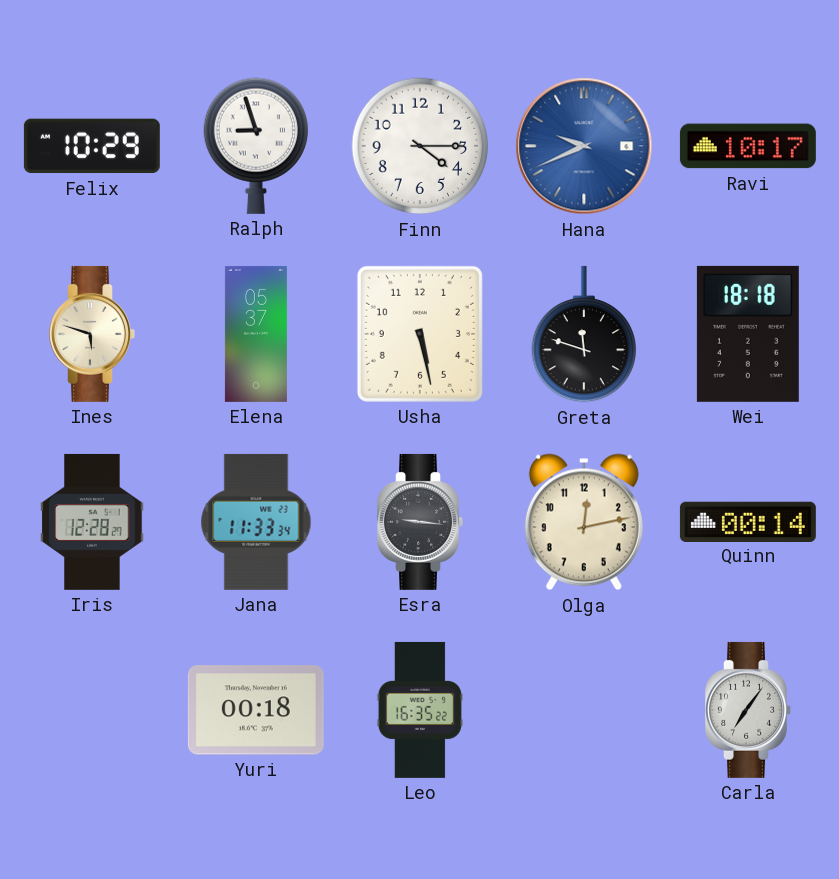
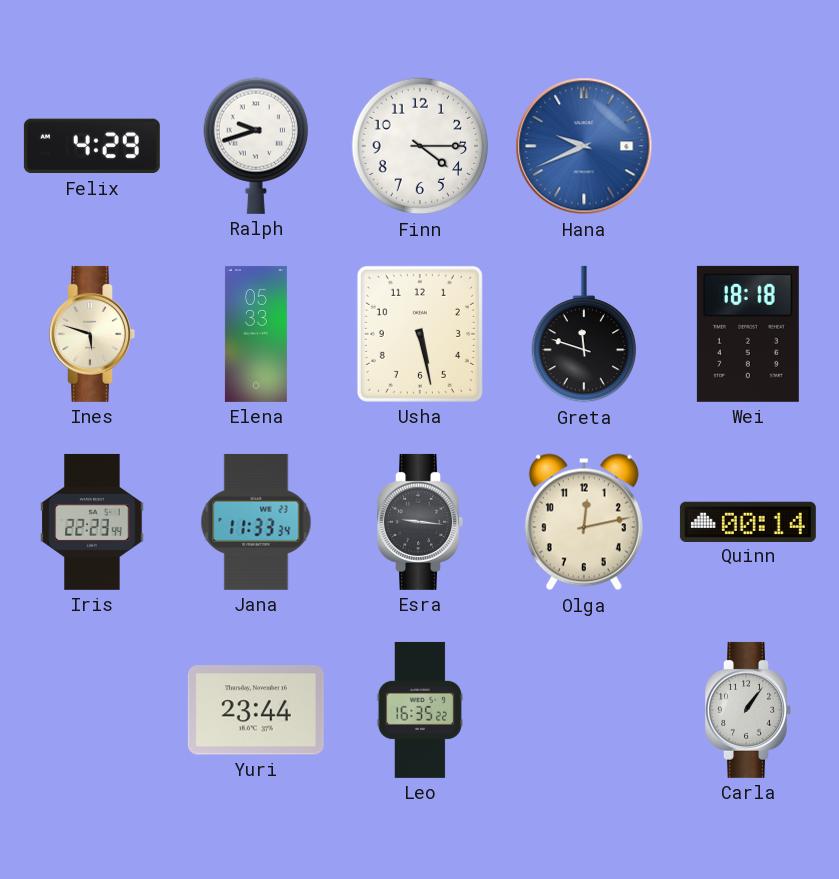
Felix: 10:29 -> 4:29 (92, 146)
Ralph: 8:57 -> 9:42 (255, 146)
Ravi: 10:17 -> none (748, 146)
Elena: 05:37 -> 05:33 (256, 334)
Iris: 12:28 -> 22:23 (92, 522)
Yuri: 00:18 -> 23:44 (256, 710)
Carla: 7:06 -> 1:06 (748, 710)
